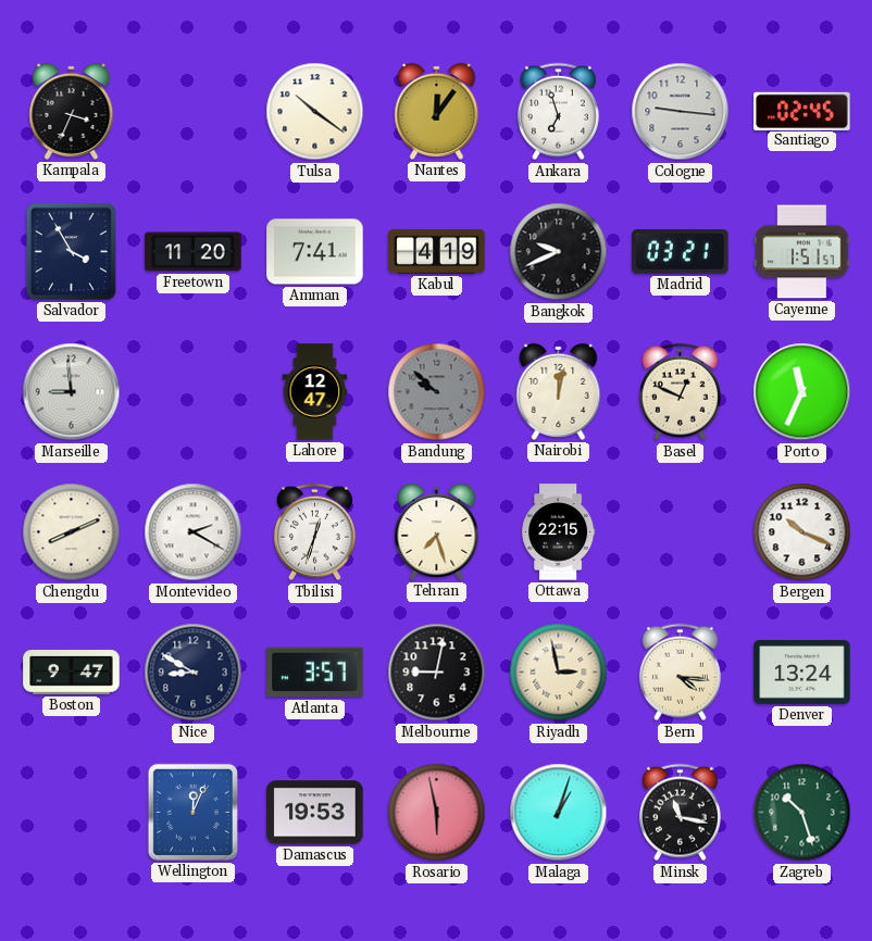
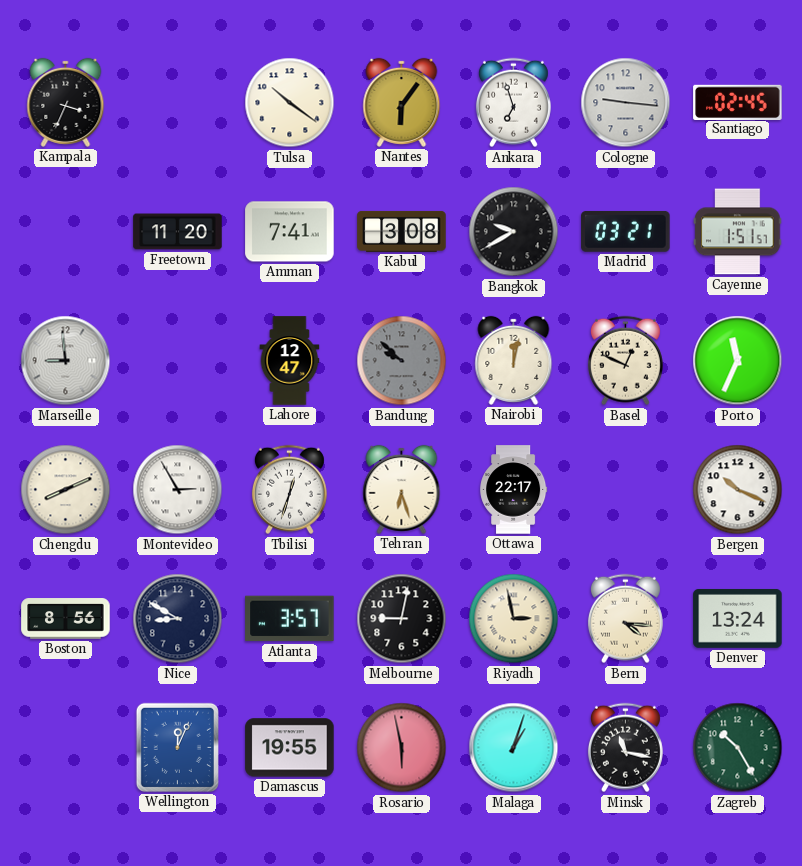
Nantes: 12:06 -> 6:06 (402, 102)
Salvador: 3:55 -> none (71, 251)
Kabul: 4:19 -> 3:08 (402, 231)
Bangkok: 9:41 -> 9:40 (514, 232)
Montevideo: 2:20 -> 2:55 (178, 490)
Tehran: 7:27 -> 6:27 (402, 489)
Ottawa: 22:15 -> 22:17 (514, 490)
Boston: 9:47 -> 8:56 (66, 619)
Damascus: 19:53 -> 19:55 (290, 748)
Zagreb: 10:27 -> 10:25 (738, 748)
